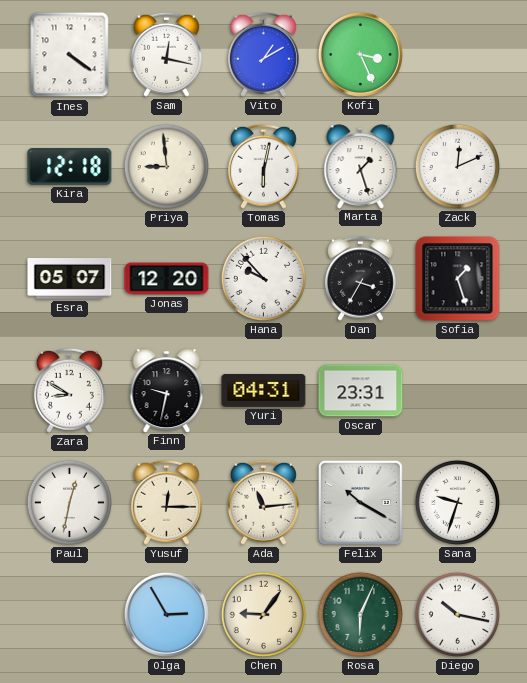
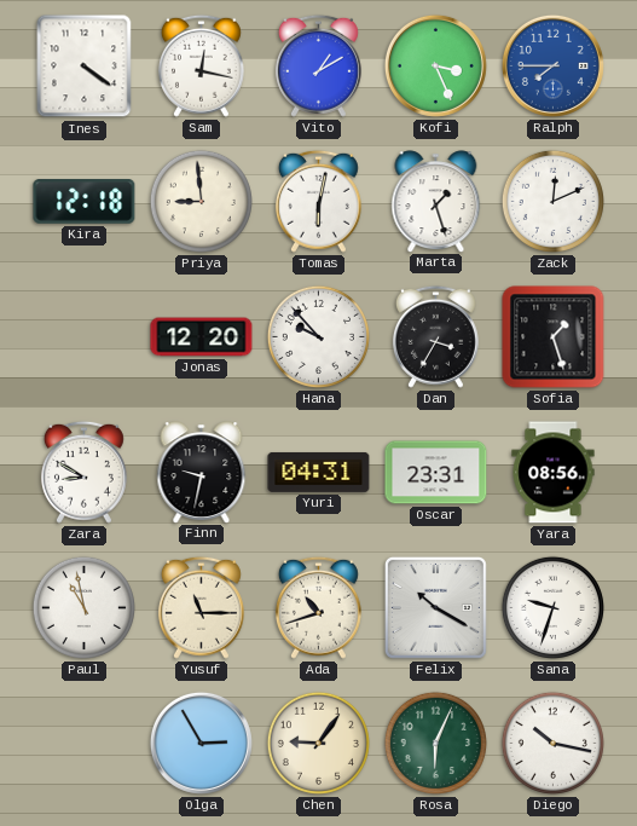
Ralph: none -> 7:45 (552, 65)
Esra: 05:07 -> none (70, 279)
Yara: none -> 08:56 (554, 473)
Paul: 12:32 -> 10:58 (83, 607)
Yusuf: 12:15 -> 11:15 (201, 607)
Ada: 11:14 -> 10:42 (318, 607)
